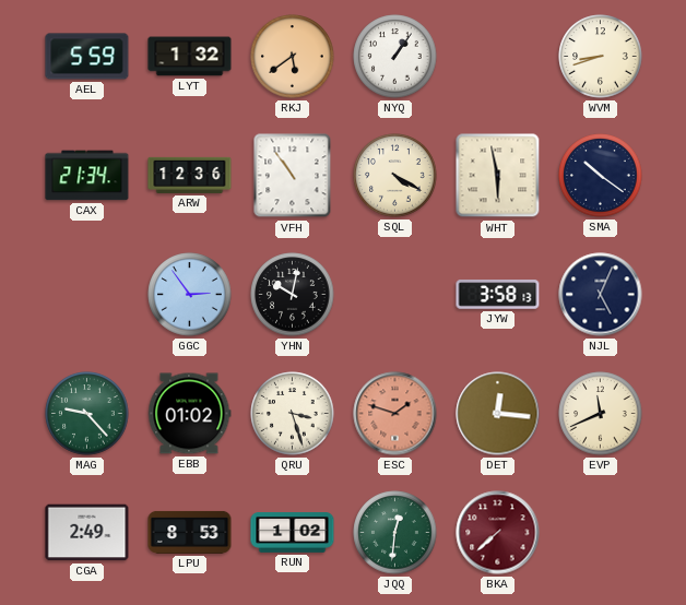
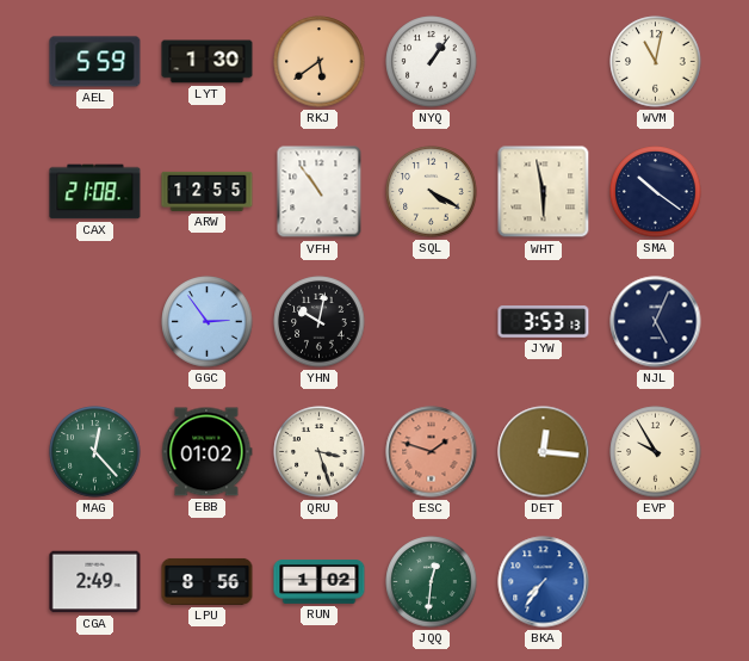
LYT: 1:32 -> 1:30 (208, 62)
WVM: 8:42 -> 11:02 (656, 62)
CAX: 21:34 -> 21:08 (95, 192)
ARW: 12:36 -> 12:55 (208, 191)
JYW: 3:58 -> 3:53 (544, 322)
MAG: 9:23 -> 12:23 (95, 452)
EVP: 11:41 -> 9:55 (656, 452)
LPU: 8:53 -> 8:56 (208, 581)
BKA: 7:38 -> 7:36 (544, 582)
BKA dial: burgundy -> blue (544, 582)
